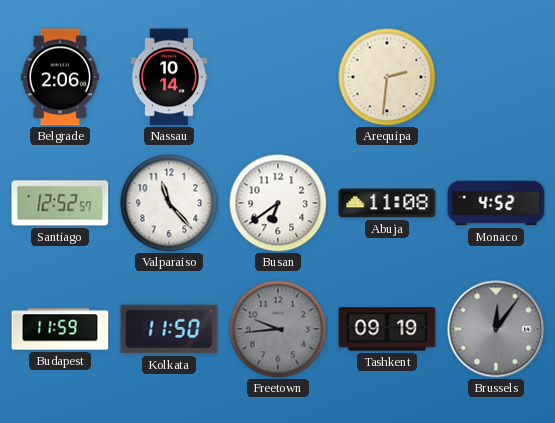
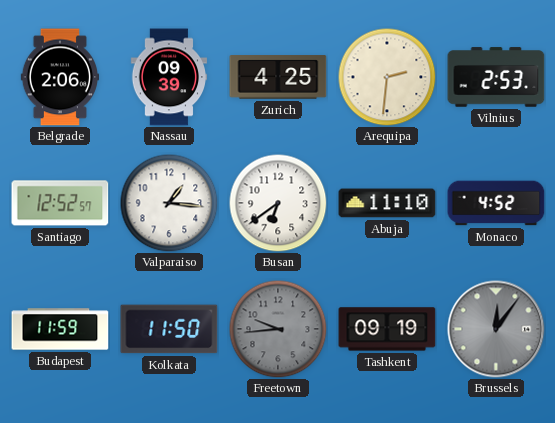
Nassau: 10:14 -> 09:39 (169, 77)
Zurich: none -> 4:25 (278, 77)
Vilnius: none -> 2:53 (496, 77)
Valparaiso: 11:23 -> 1:16 (169, 203)
Abuja: 11:08 -> 11:10 (387, 203)
